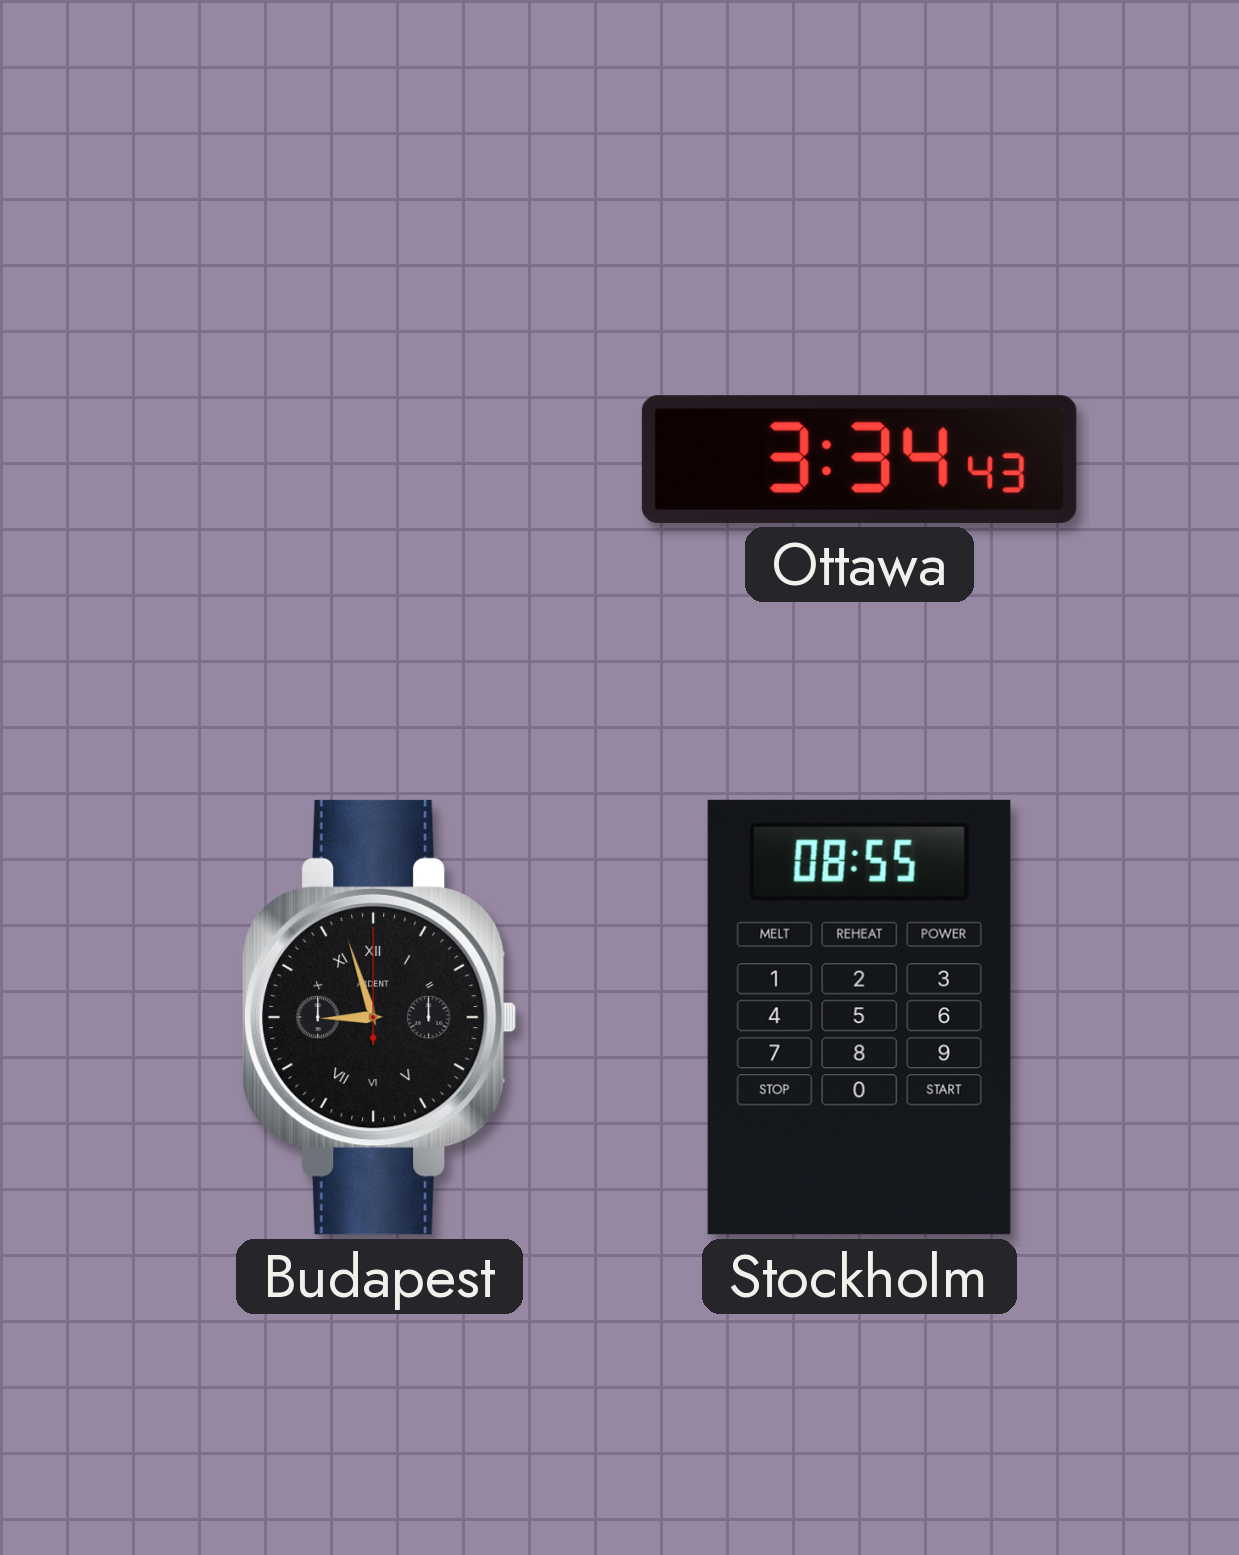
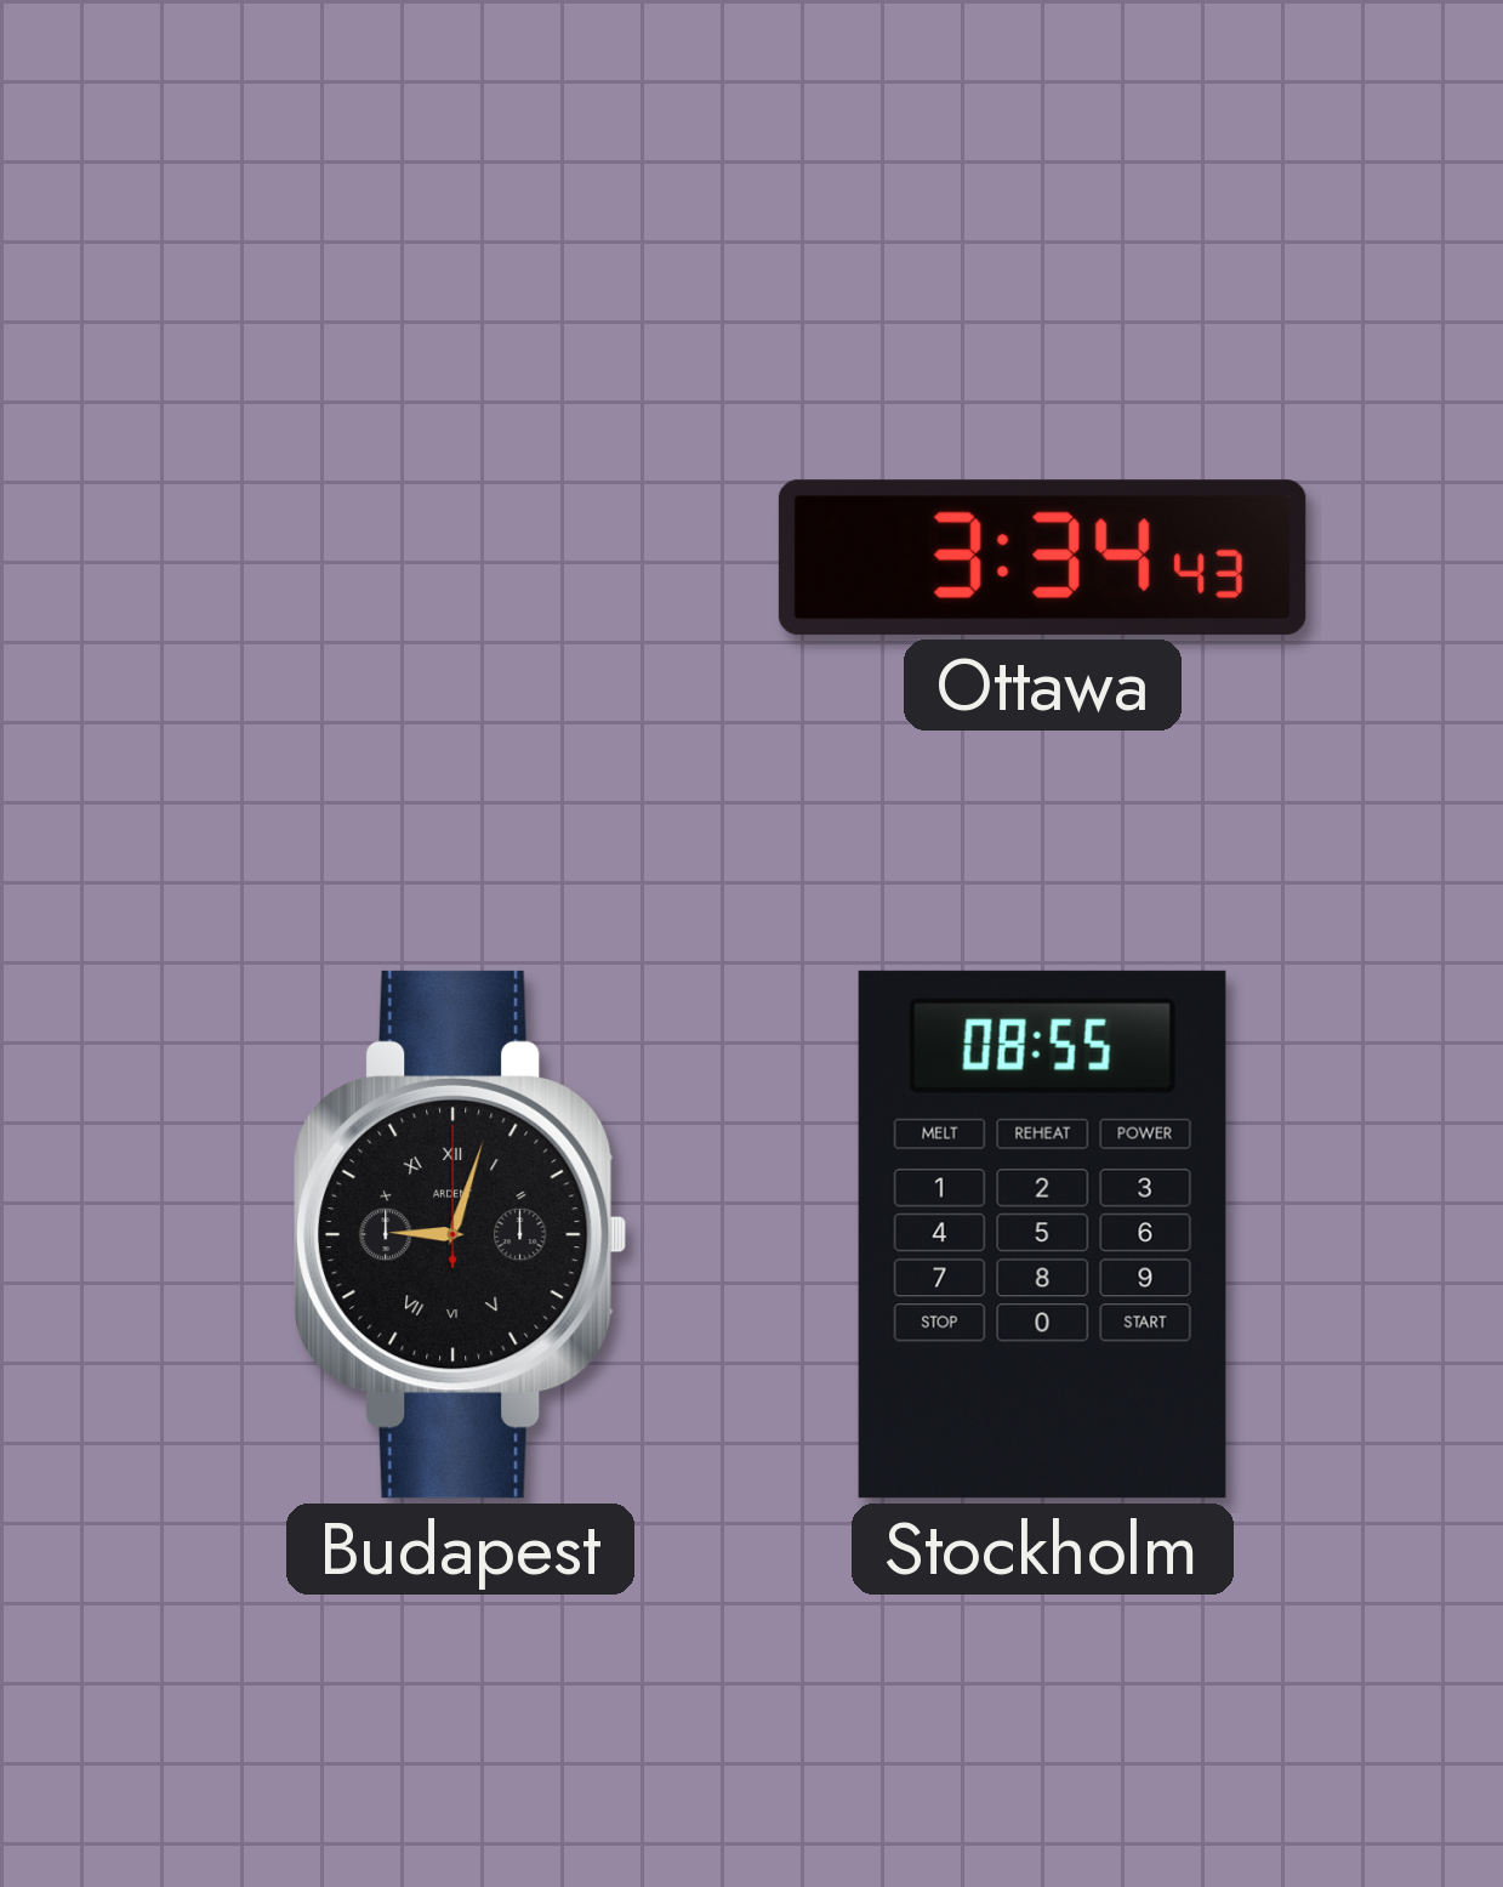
Budapest: 8:57 -> 9:03 (461, 1234)
